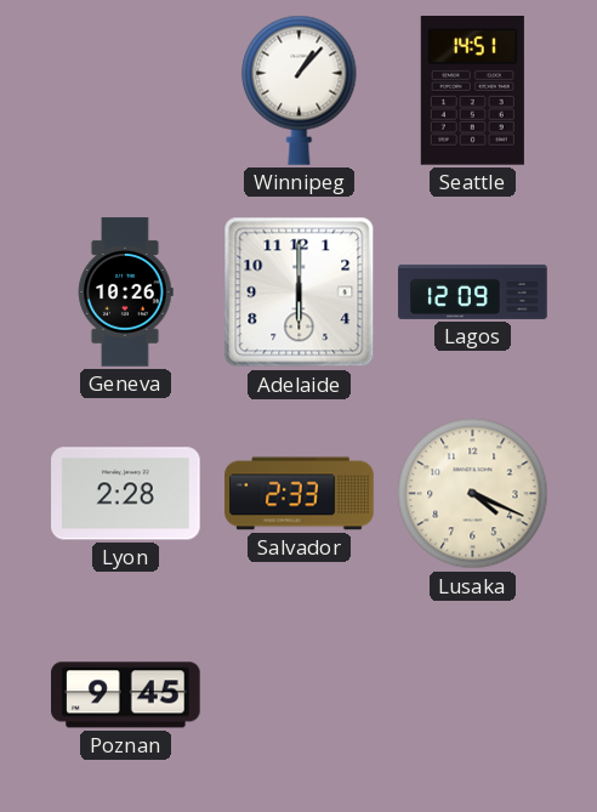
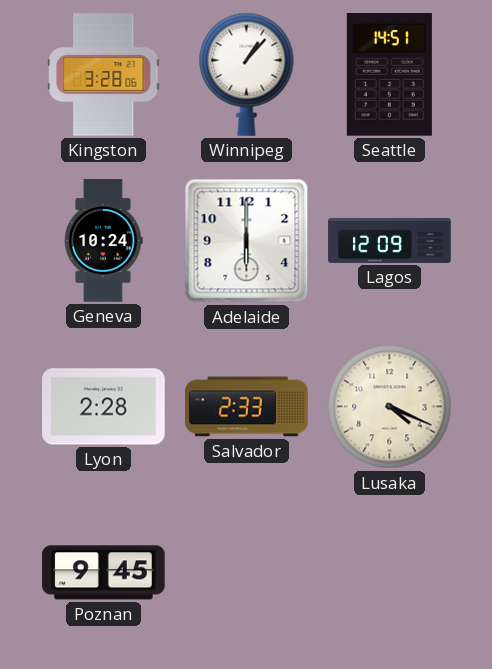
Kingston: none -> 3:28 (104, 75)
Geneva: 10:26 -> 10:24 (103, 241)
